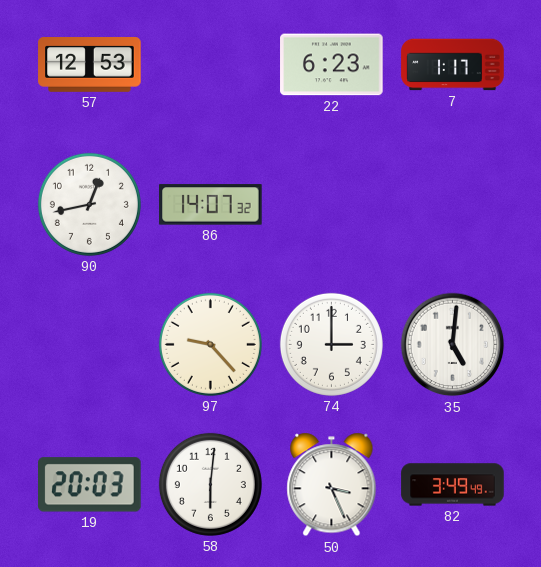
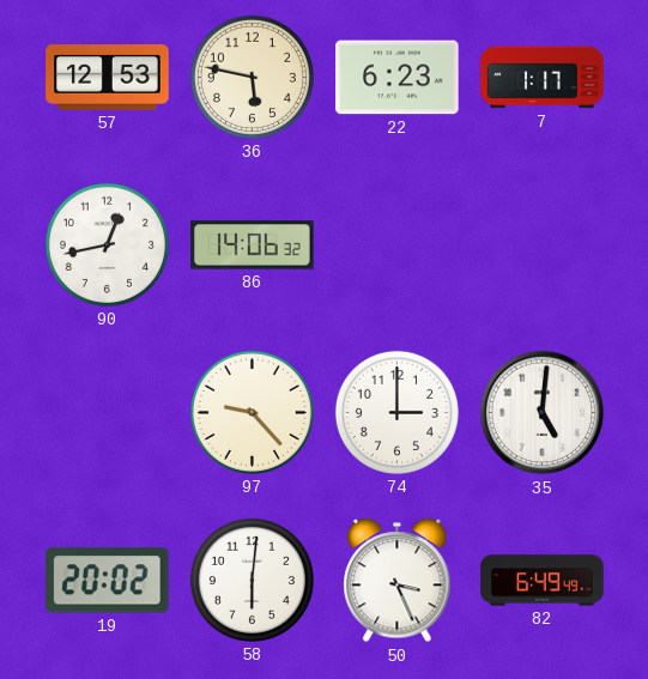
36: none -> 5:47 (252, 77)
86: 14:07 -> 14:06 (253, 245)
19: 20:03 -> 20:02 (108, 581)
82: 3:49 -> 6:49 (543, 581)
